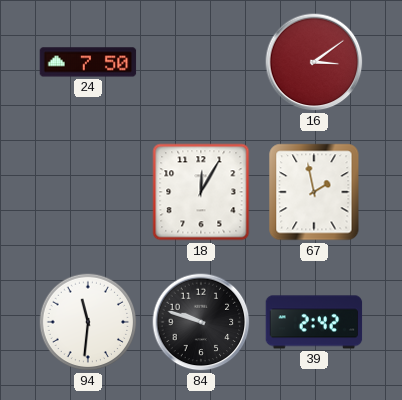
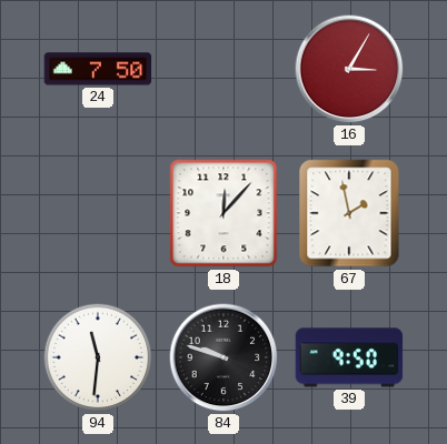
16: 3:09 -> 3:05 (349, 69)
18: 12:05 -> 12:07 (223, 213)
39: 2:42 -> 9:50 (349, 357)
